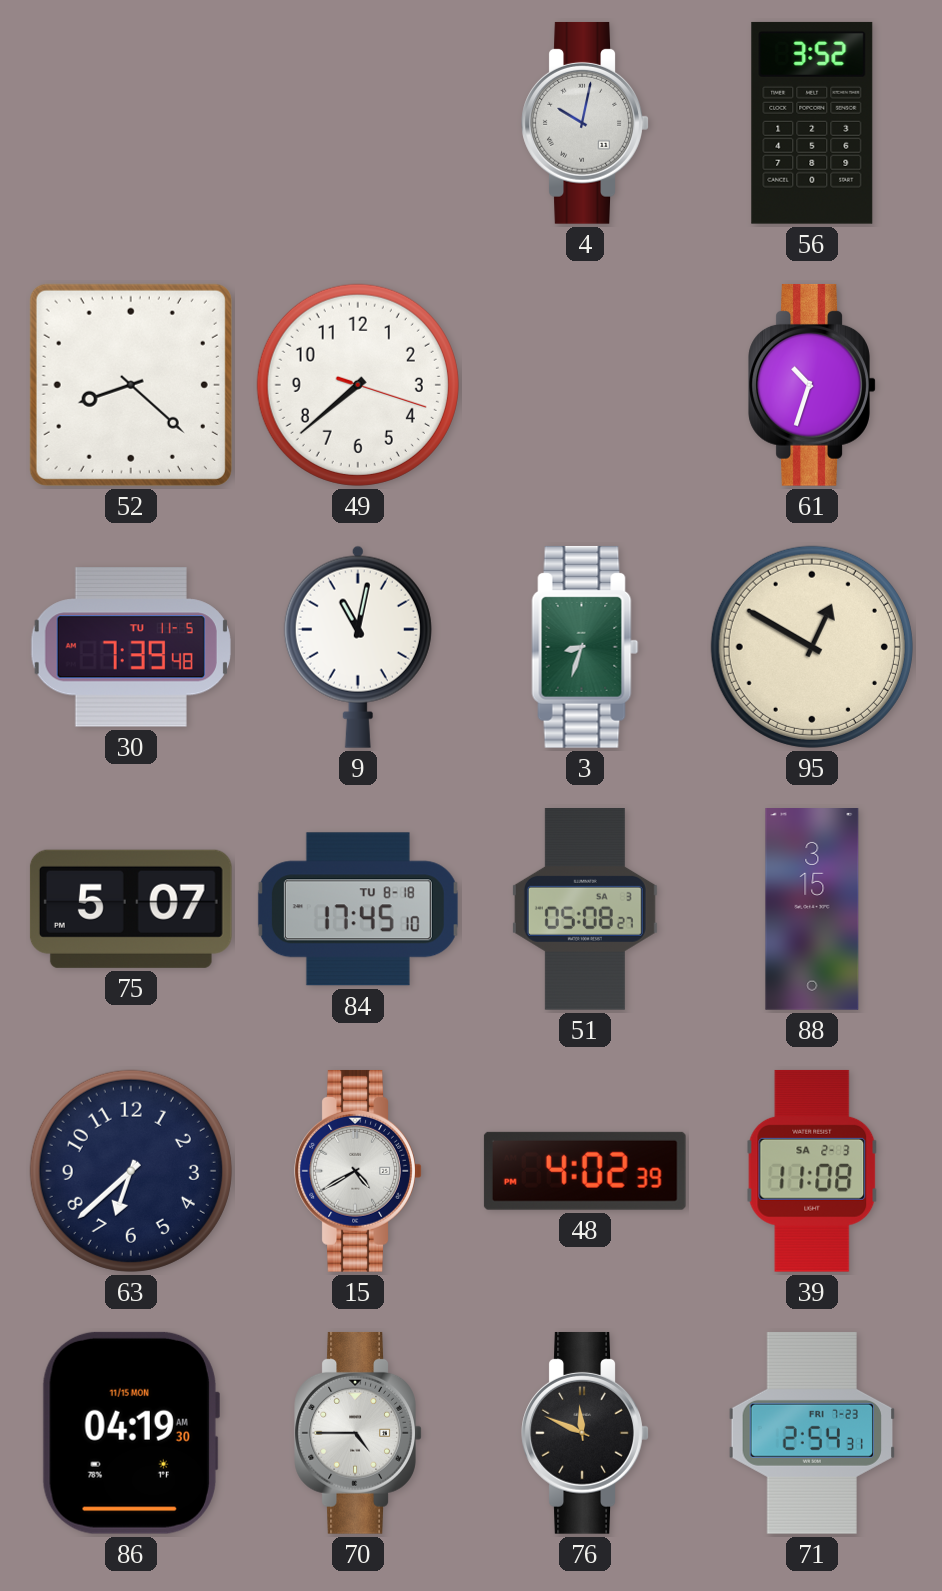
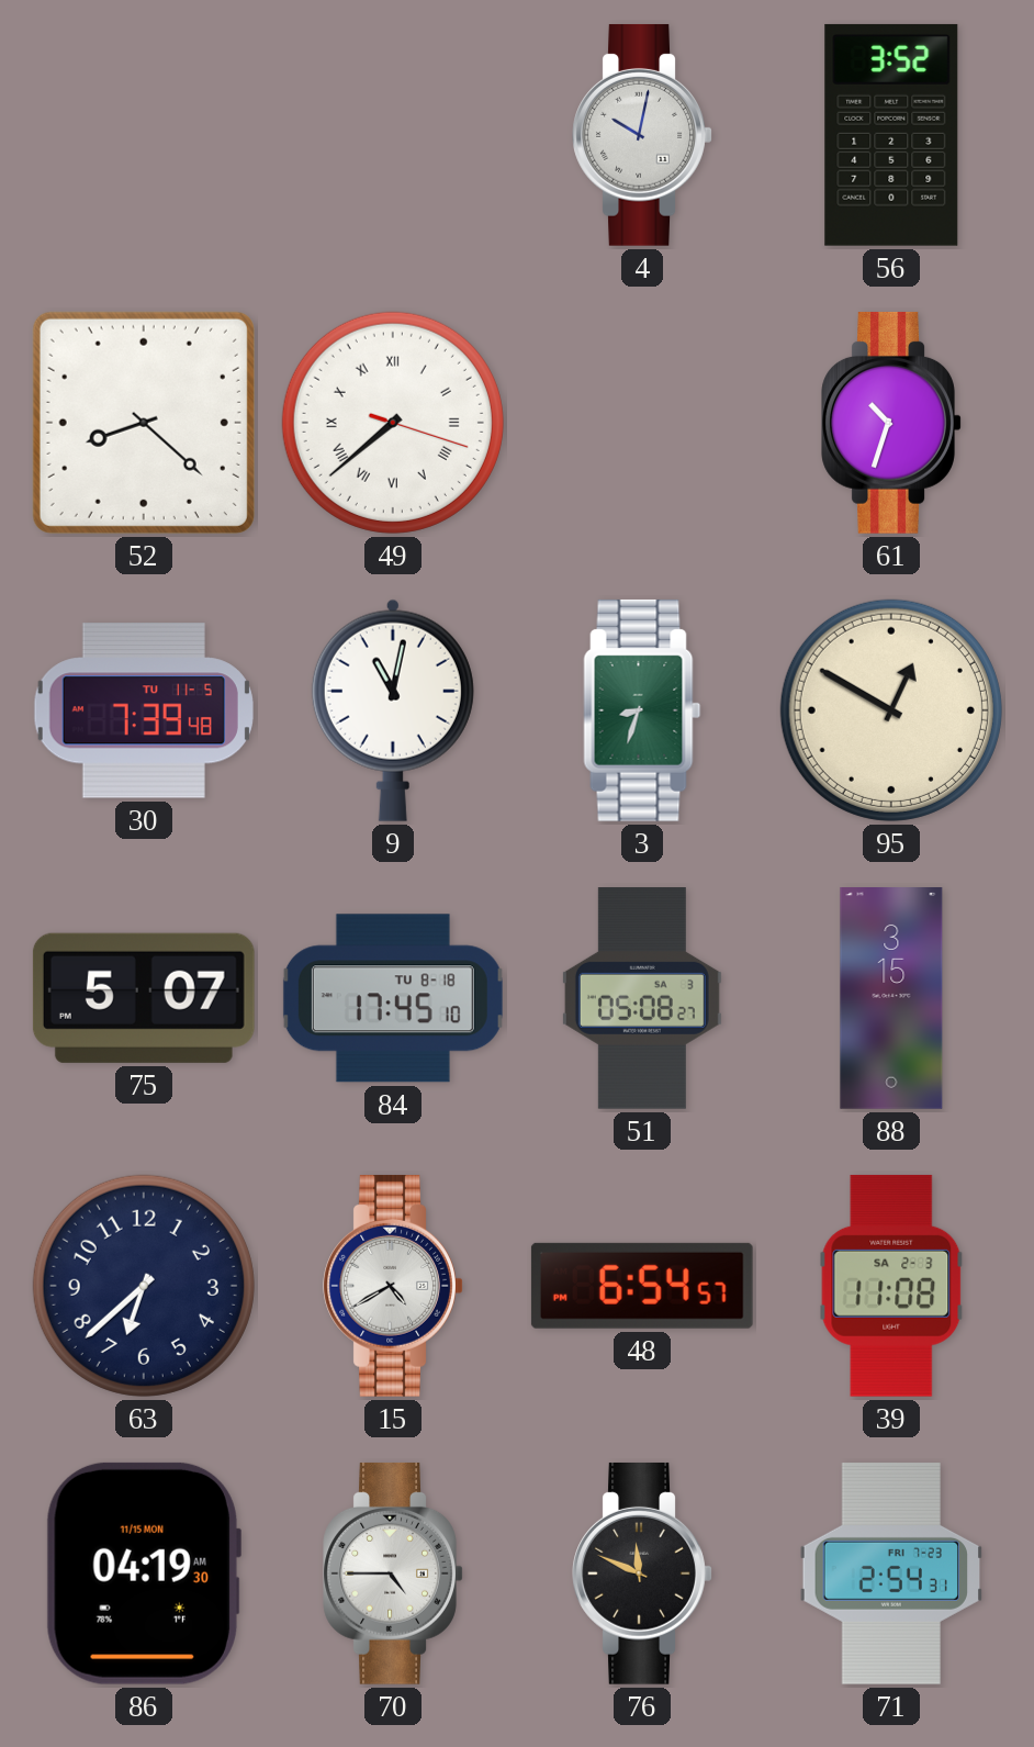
49 numerals: Arabic -> Roman (393, 423)
48: 4:02 -> 6:54 (642, 1286)
